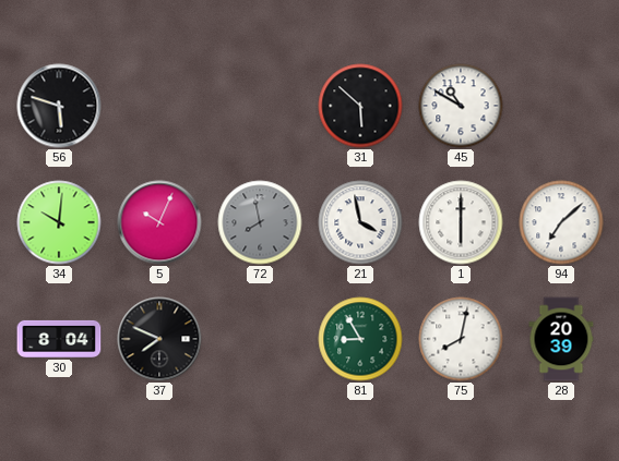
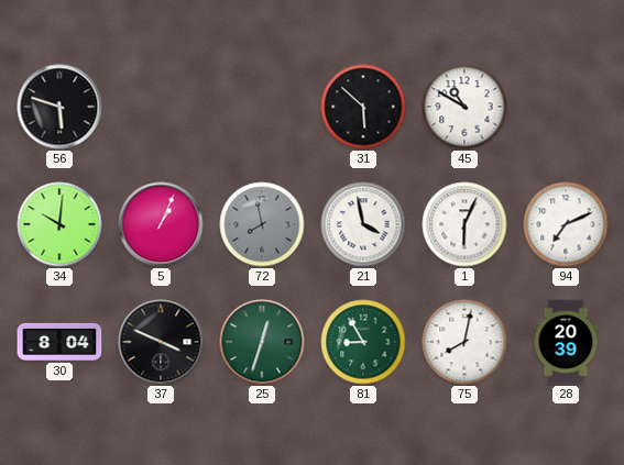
5: 10:04 -> 1:04 (161, 224)
1: 6:00 -> 6:04 (464, 224)
94: 7:08 -> 7:11 (566, 224)
37: 7:49 -> 3:49 (161, 342)
25: none -> 12:33 (262, 342)
